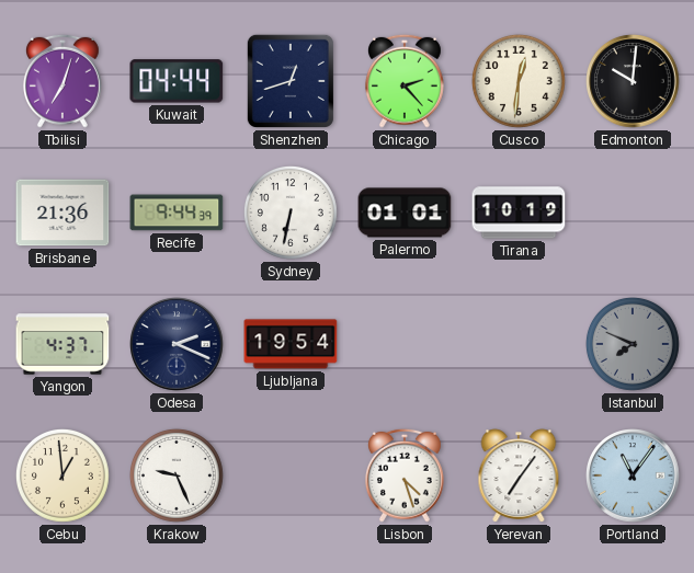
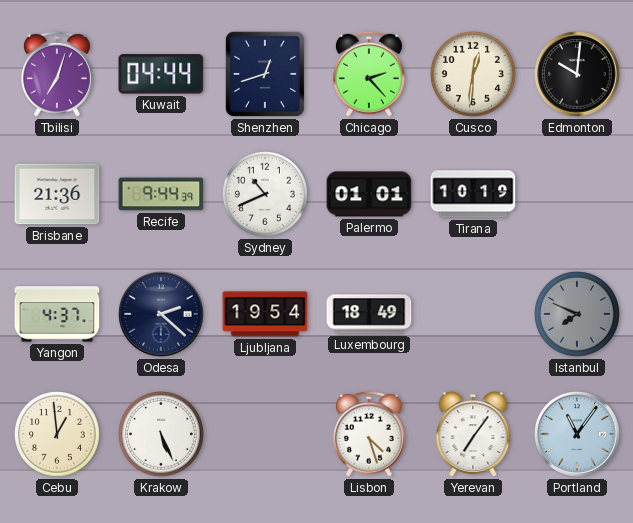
Sydney: 6:32 -> 10:41 (265, 194)
Odesa: 2:19 -> 2:22 (161, 314)
Luxembourg: none -> 18:49 (369, 314)
Krakow: 9:26 -> 5:26 (161, 434)
